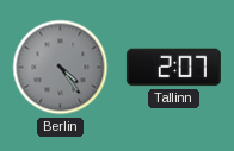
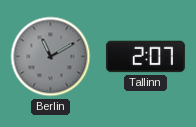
Berlin: 4:24 -> 11:10 (51, 57)
